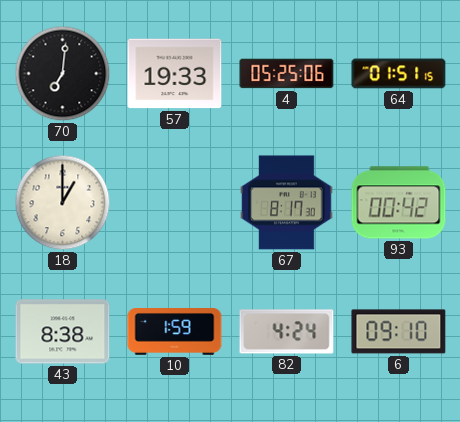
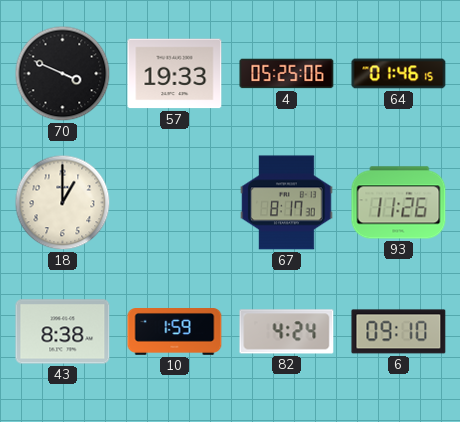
70: 7:01 -> 3:49 (63, 74)
64: 01:51 -> 01:46 (399, 74)
93: 00:42 -> 11:26 (399, 203)
